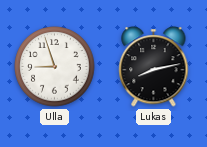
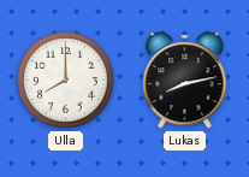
Ulla: 8:57 -> 8:00 (66, 81)
